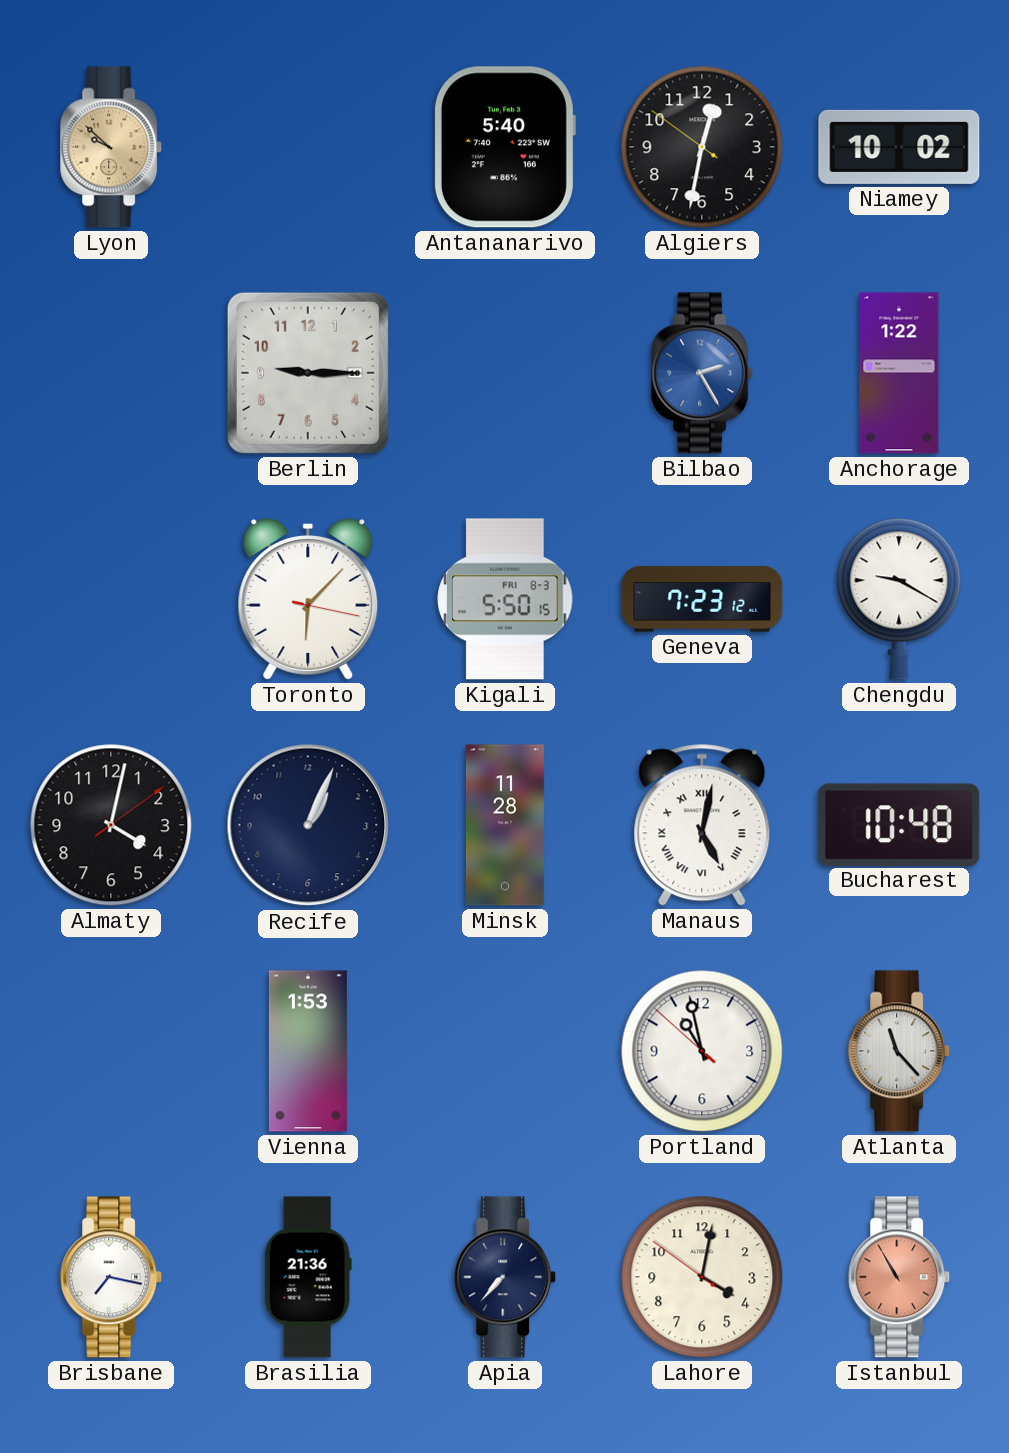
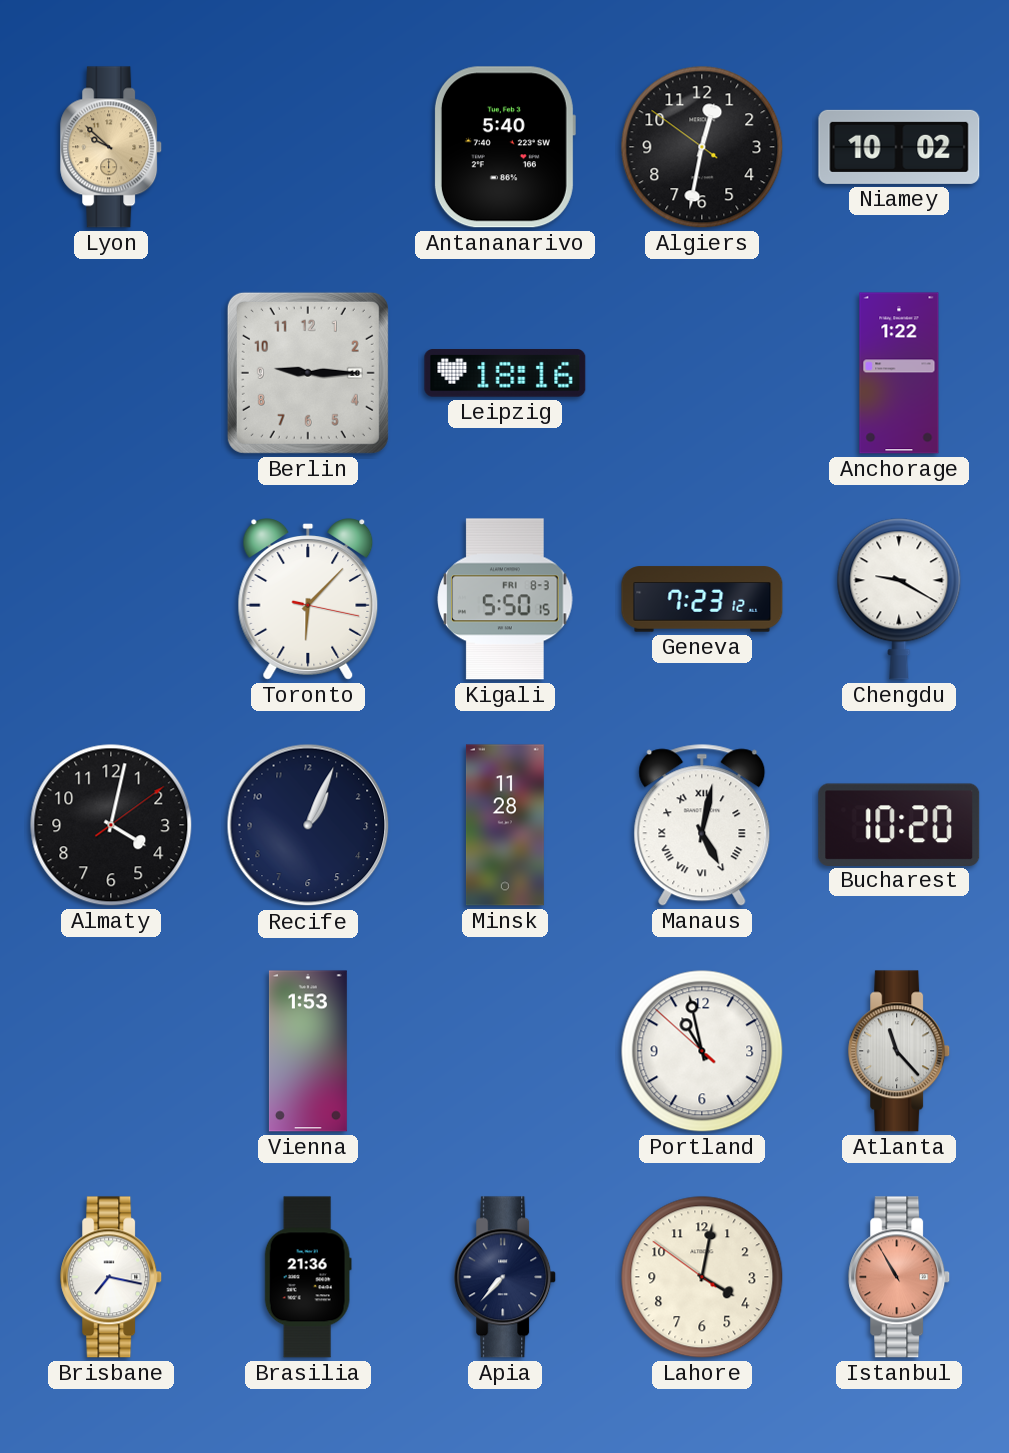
Leipzig: none -> 18:16 (505, 373)
Bilbao: 2:25 -> none (703, 373)
Bucharest: 10:48 -> 10:20 (899, 824)
